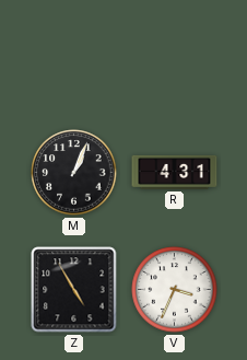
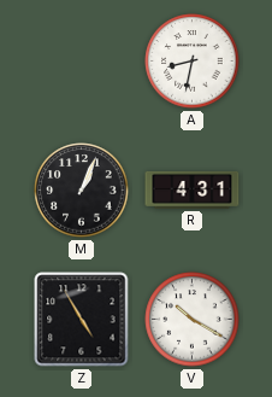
A: none -> 8:32 (193, 62)
V: 3:34 -> 10:20 (193, 320)
